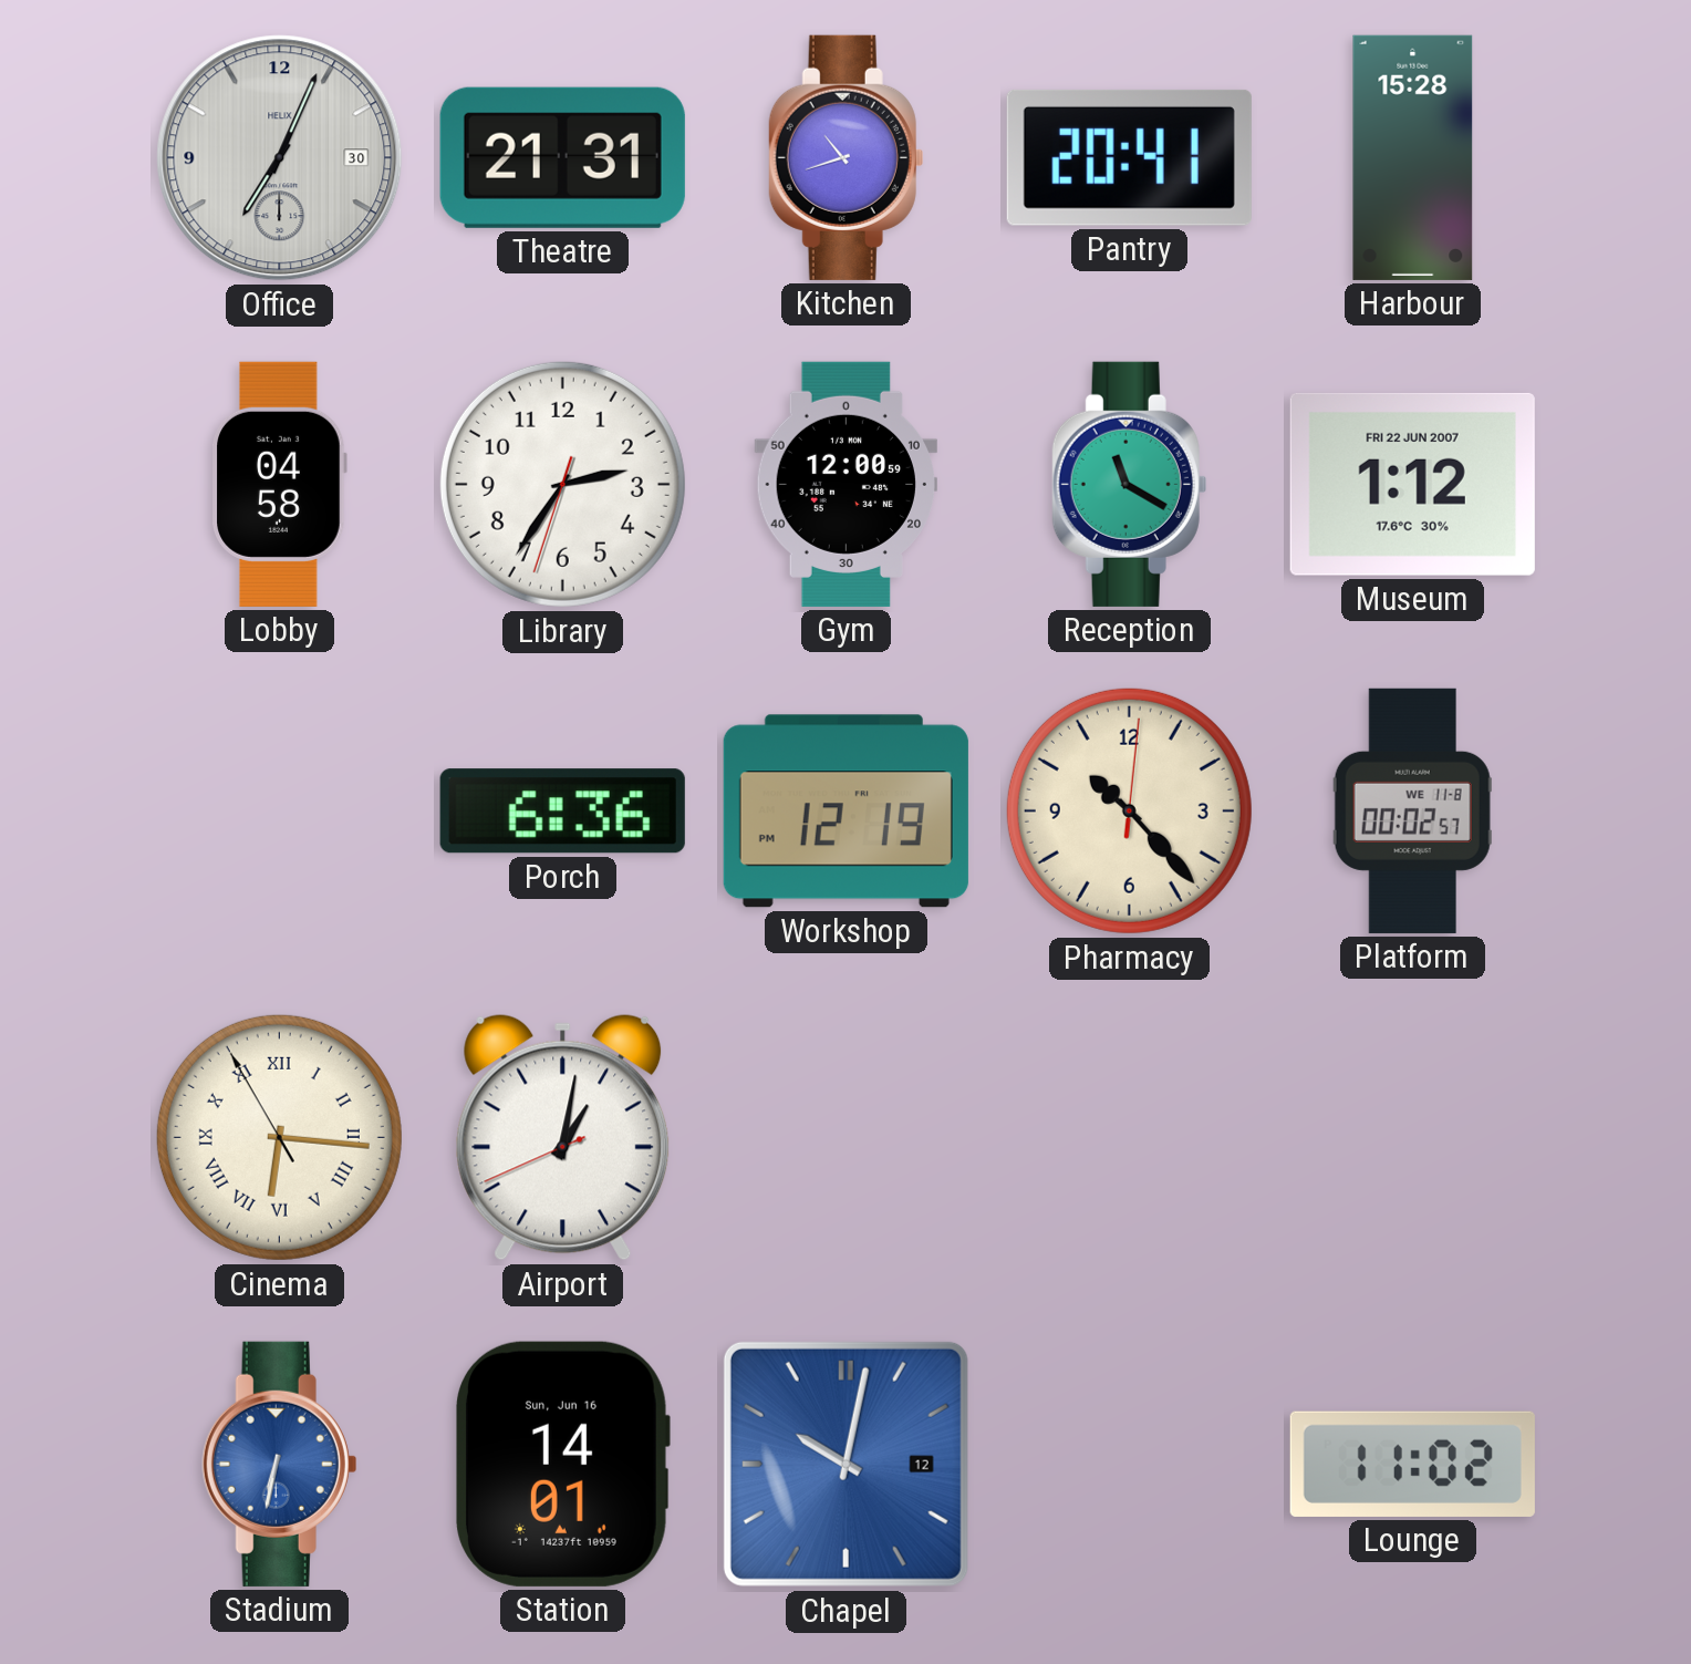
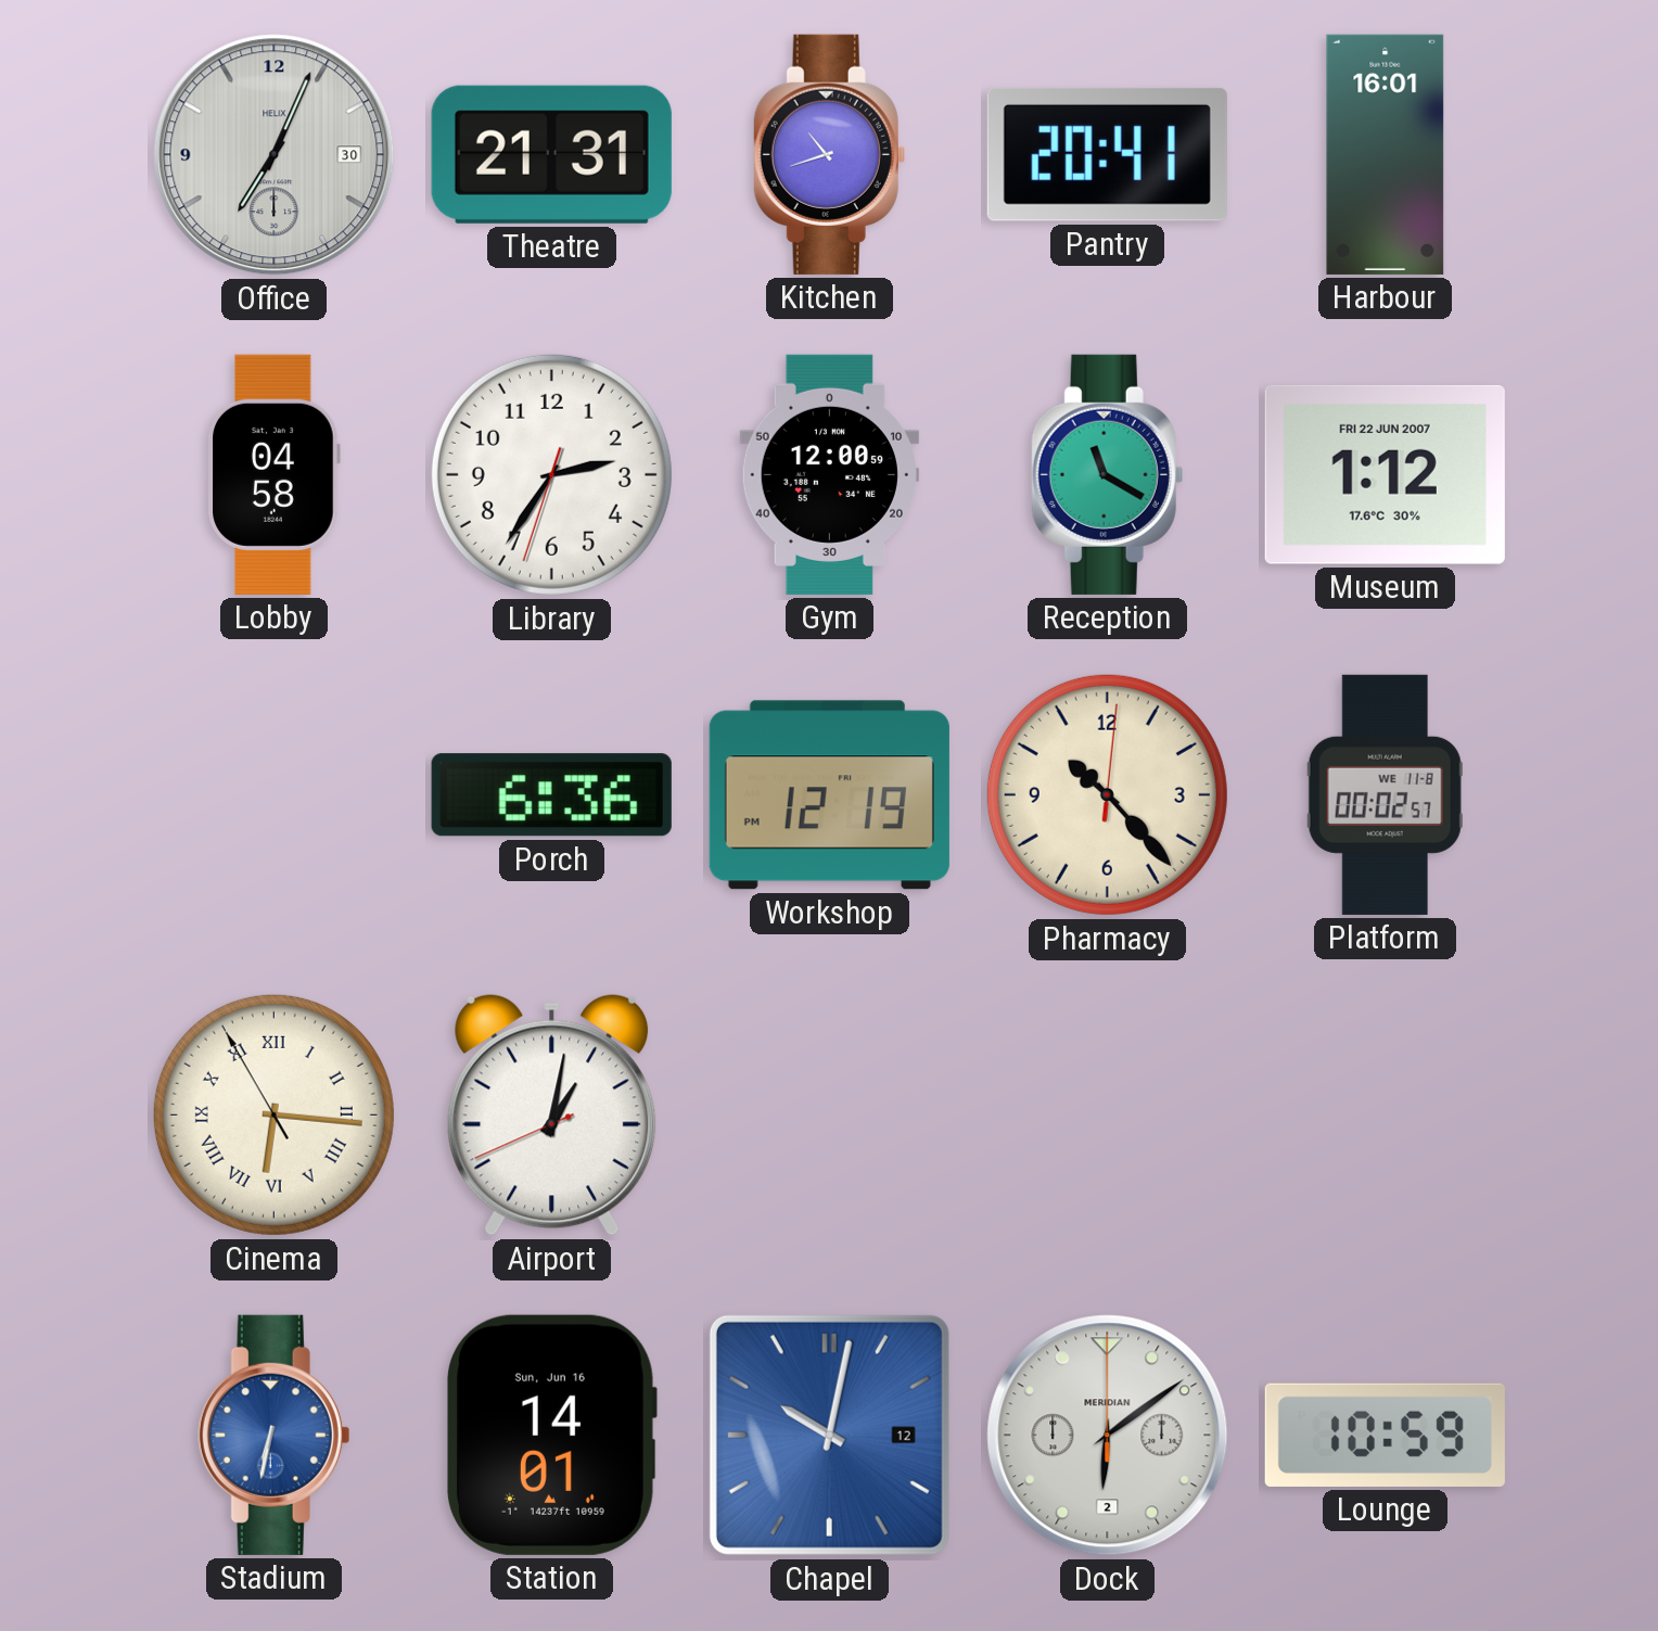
Harbour: 15:28 -> 16:01 (1386, 154)
Dock: none -> 6:09 (1108, 1436)
Lounge: 11:02 -> 10:59 (1385, 1435)
